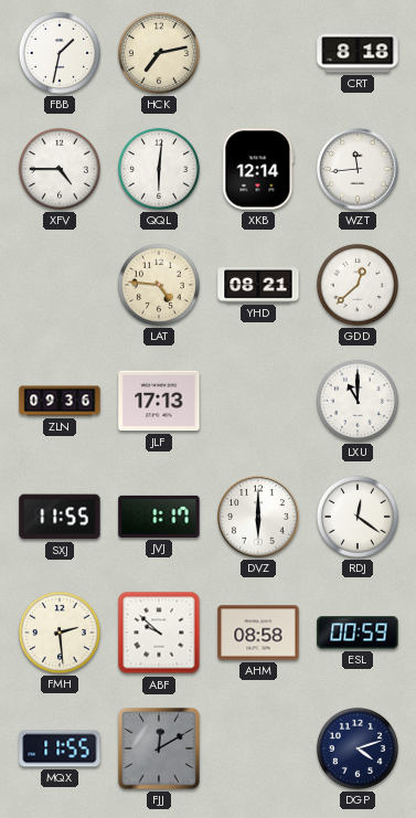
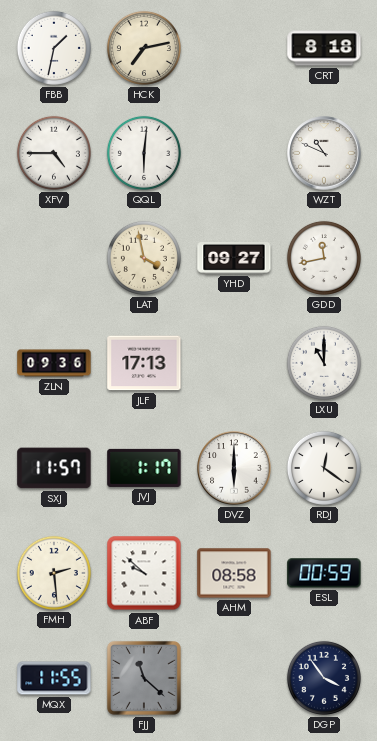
XKB: 12:14 -> none (258, 169)
WZT: 11:44 -> 10:49 (324, 153)
LAT: 4:46 -> 3:58 (144, 258)
YHD: 08:21 -> 09:27 (234, 259)
GDD: 12:38 -> 11:43 (324, 258)
SXJ: 11:55 -> 11:57 (54, 468)
FJJ: 12:10 -> 11:22 (144, 678)
DGP: 4:12 -> 3:54 (324, 678)
